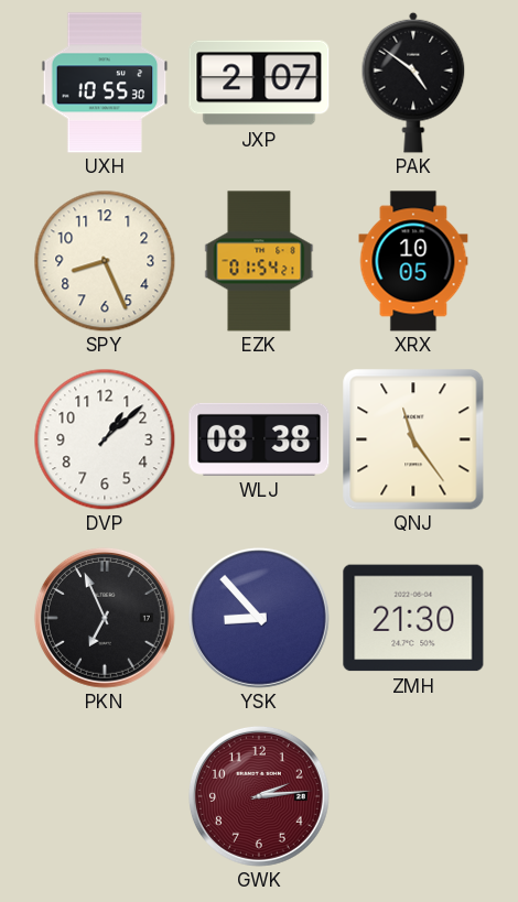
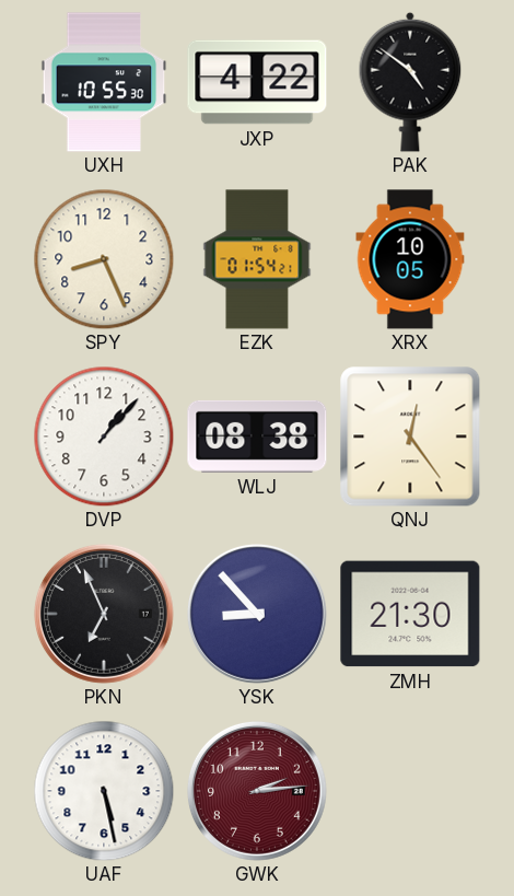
JXP: 2:07 -> 4:22 (257, 82)
DVP: 1:08 -> 1:07 (104, 437)
QNJ: 11:24 -> 12:24 (410, 437)
UAF: none -> 5:28 (104, 791)
